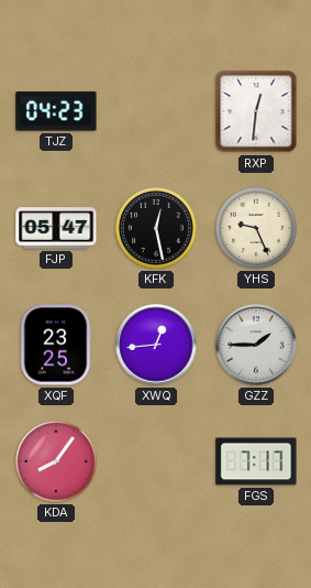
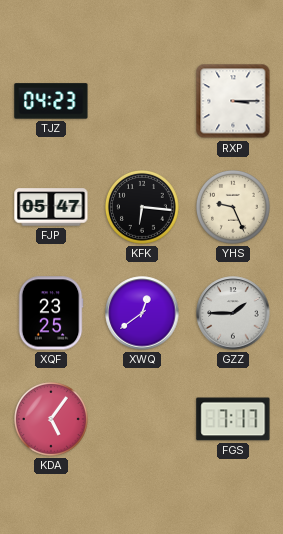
RXP: 12:31 -> 3:15 (233, 101)
KFK: 12:28 -> 6:16 (143, 208)
XWQ: 12:44 -> 12:39 (142, 313)
KDA: 8:06 -> 5:06 (52, 420)
